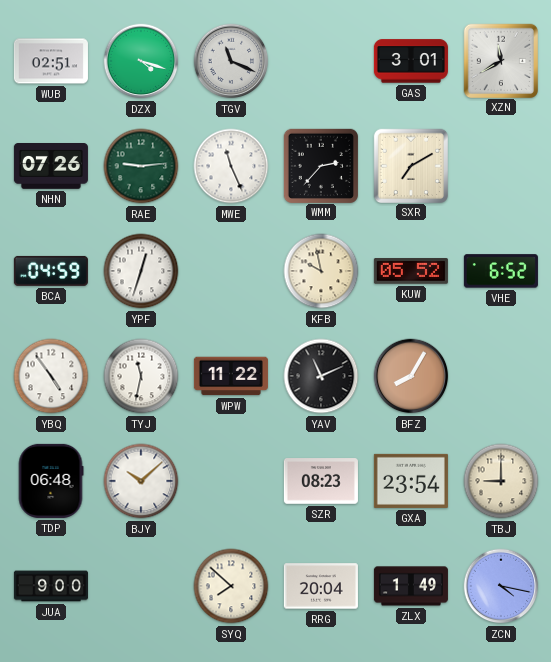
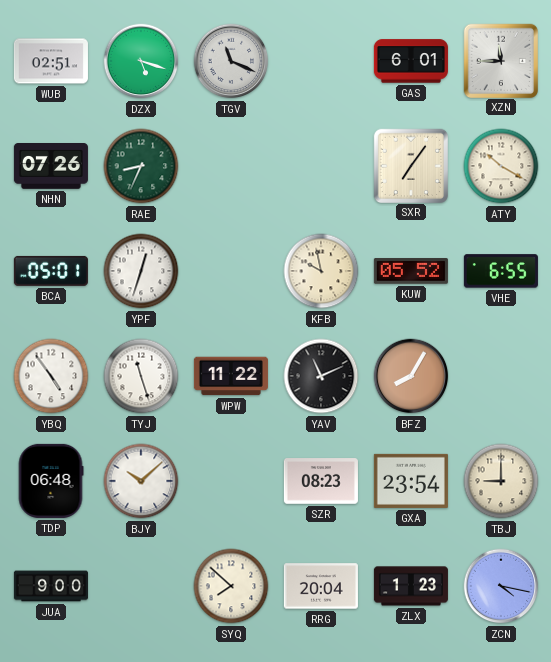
DZX: 4:18 -> 5:18 (141, 61)
GAS: 3:01 -> 6:01 (411, 61)
XZN: 11:40 -> 11:45 (500, 60)
RAE: 9:14 -> 8:34 (141, 166)
MWE: 11:26 -> none (231, 166)
WMM: 2:37 -> none (320, 165)
SXR: 7:10 -> 7:06 (410, 165)
ATY: none -> 10:20 (501, 166)
BCA: 04:59 -> 05:01 (51, 271)
VHE: 6:52 -> 6:55 (501, 271)
TYJ: 11:32 -> 11:27 (141, 376)
ZLX: 1:49 -> 1:23 (411, 586)
